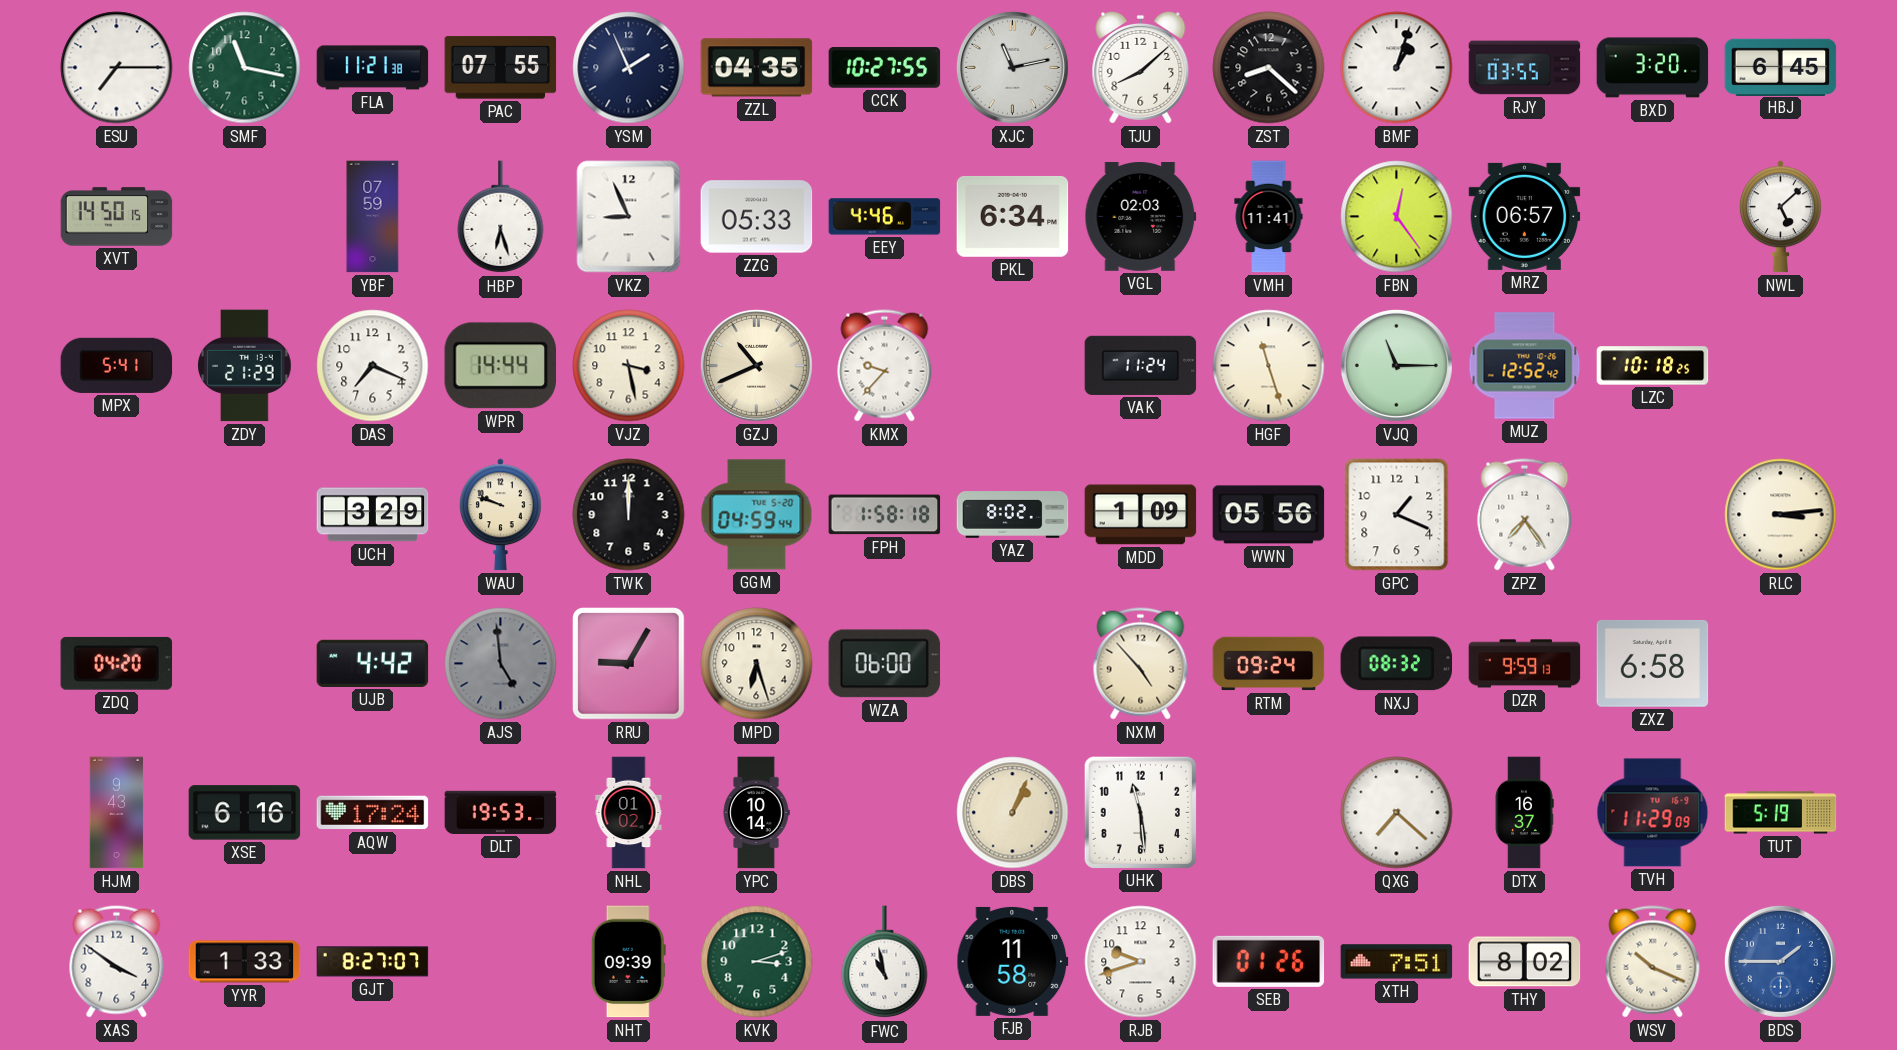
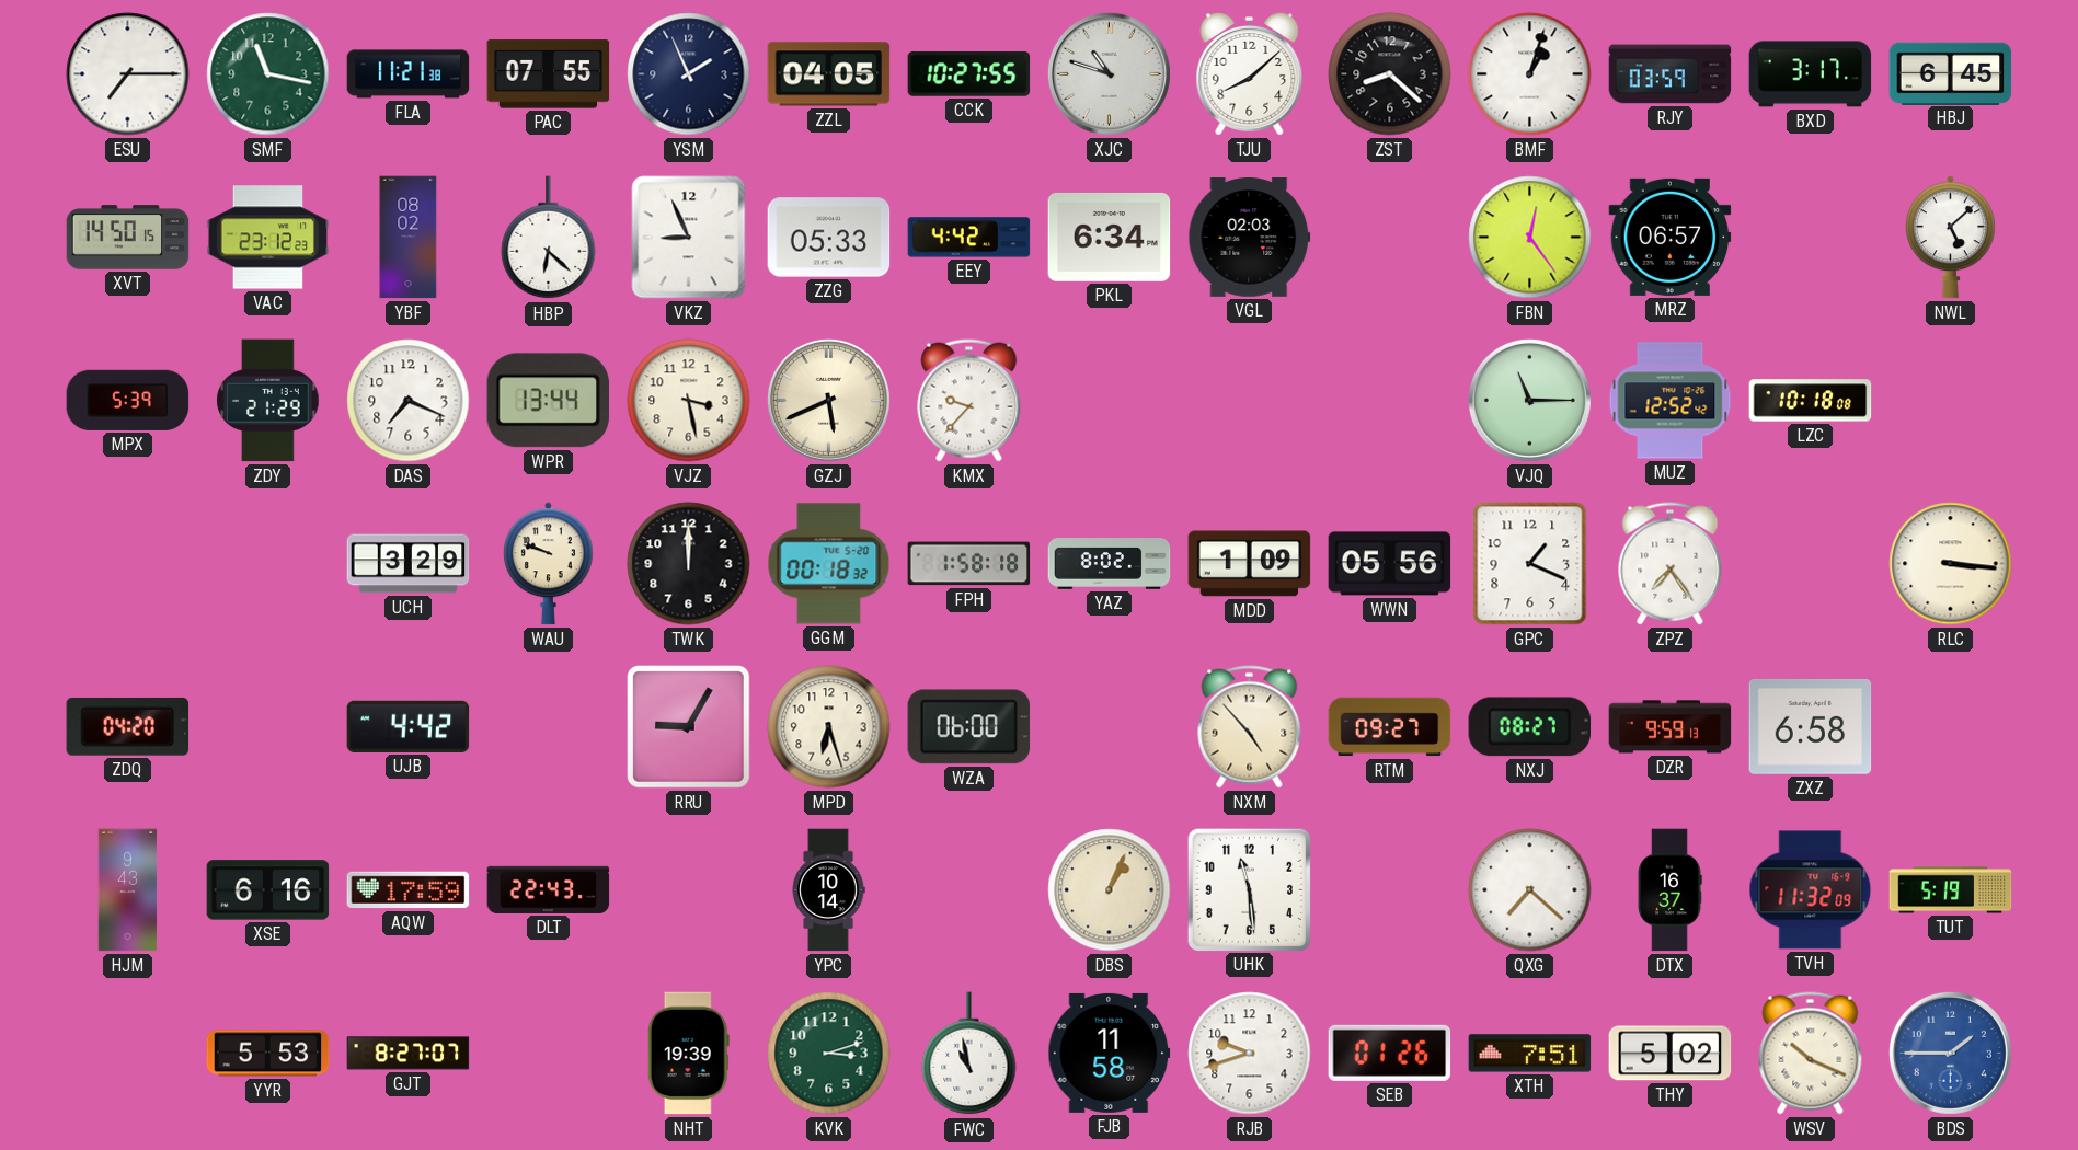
ZZL: 04:35 -> 04:05 (829, 74)
XJC: 11:13 -> 10:48 (1109, 73)
RJY: 03:55 -> 03:59 (1671, 74)
BXD: 3:20 -> 3:17 (1811, 74)
VAC: none -> 23:12 (268, 238)
YBF: 07:59 -> 08:02 (409, 238)
HBP: 6:27 -> 6:22 (549, 238)
EEY: 4:46 -> 4:42 (969, 238)
VMH: 11:41 -> none (1269, 217)
MPX: 5:41 -> 5:39 (128, 400)
WPR: 14:44 -> 13:44 (548, 401)
GZJ: 10:41 -> 5:41 (828, 400)
VAK: 11:24 -> none (1141, 365)
HGF: 11:27 -> none (1269, 366)
LZC: 10:18:25 -> 10:18:08 (1811, 401)
GGM: 04:59 -> 00:18 (829, 564)
RLC: 3:14 -> 3:16 (1951, 564)
AJS: 4:59 -> none (501, 664)
RTM: 09:24 -> 09:27 (1390, 727)
NXJ: 08:32 -> 08:27 (1530, 727)
AQW: 17:24 -> 17:59 (409, 890)
DLT: 19:53 -> 22:43 (549, 889)
NHL: 01:02 -> none (629, 813)
TVH: 11:29 -> 11:32 (1811, 890)
XAS: 3:51 -> none (117, 962)
YYR: 1:33 -> 5:53 (268, 1054)
NHT: 09:39 -> 19:39 (688, 1054)
THY: 8:02 -> 5:02 (1671, 1054)
